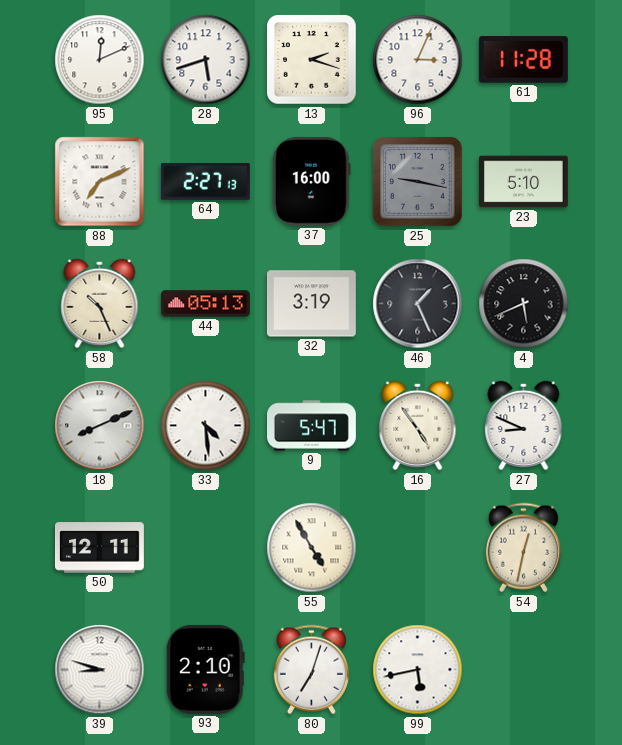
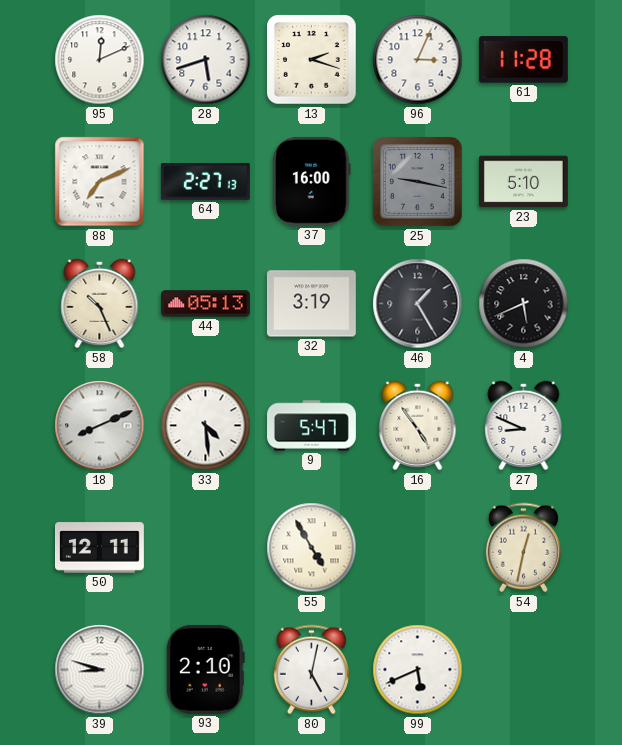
46: 1:26 -> 1:25 (418, 304)
80: 7:03 -> 5:02 (311, 670)
99: 5:43 -> 5:41 (418, 670)
